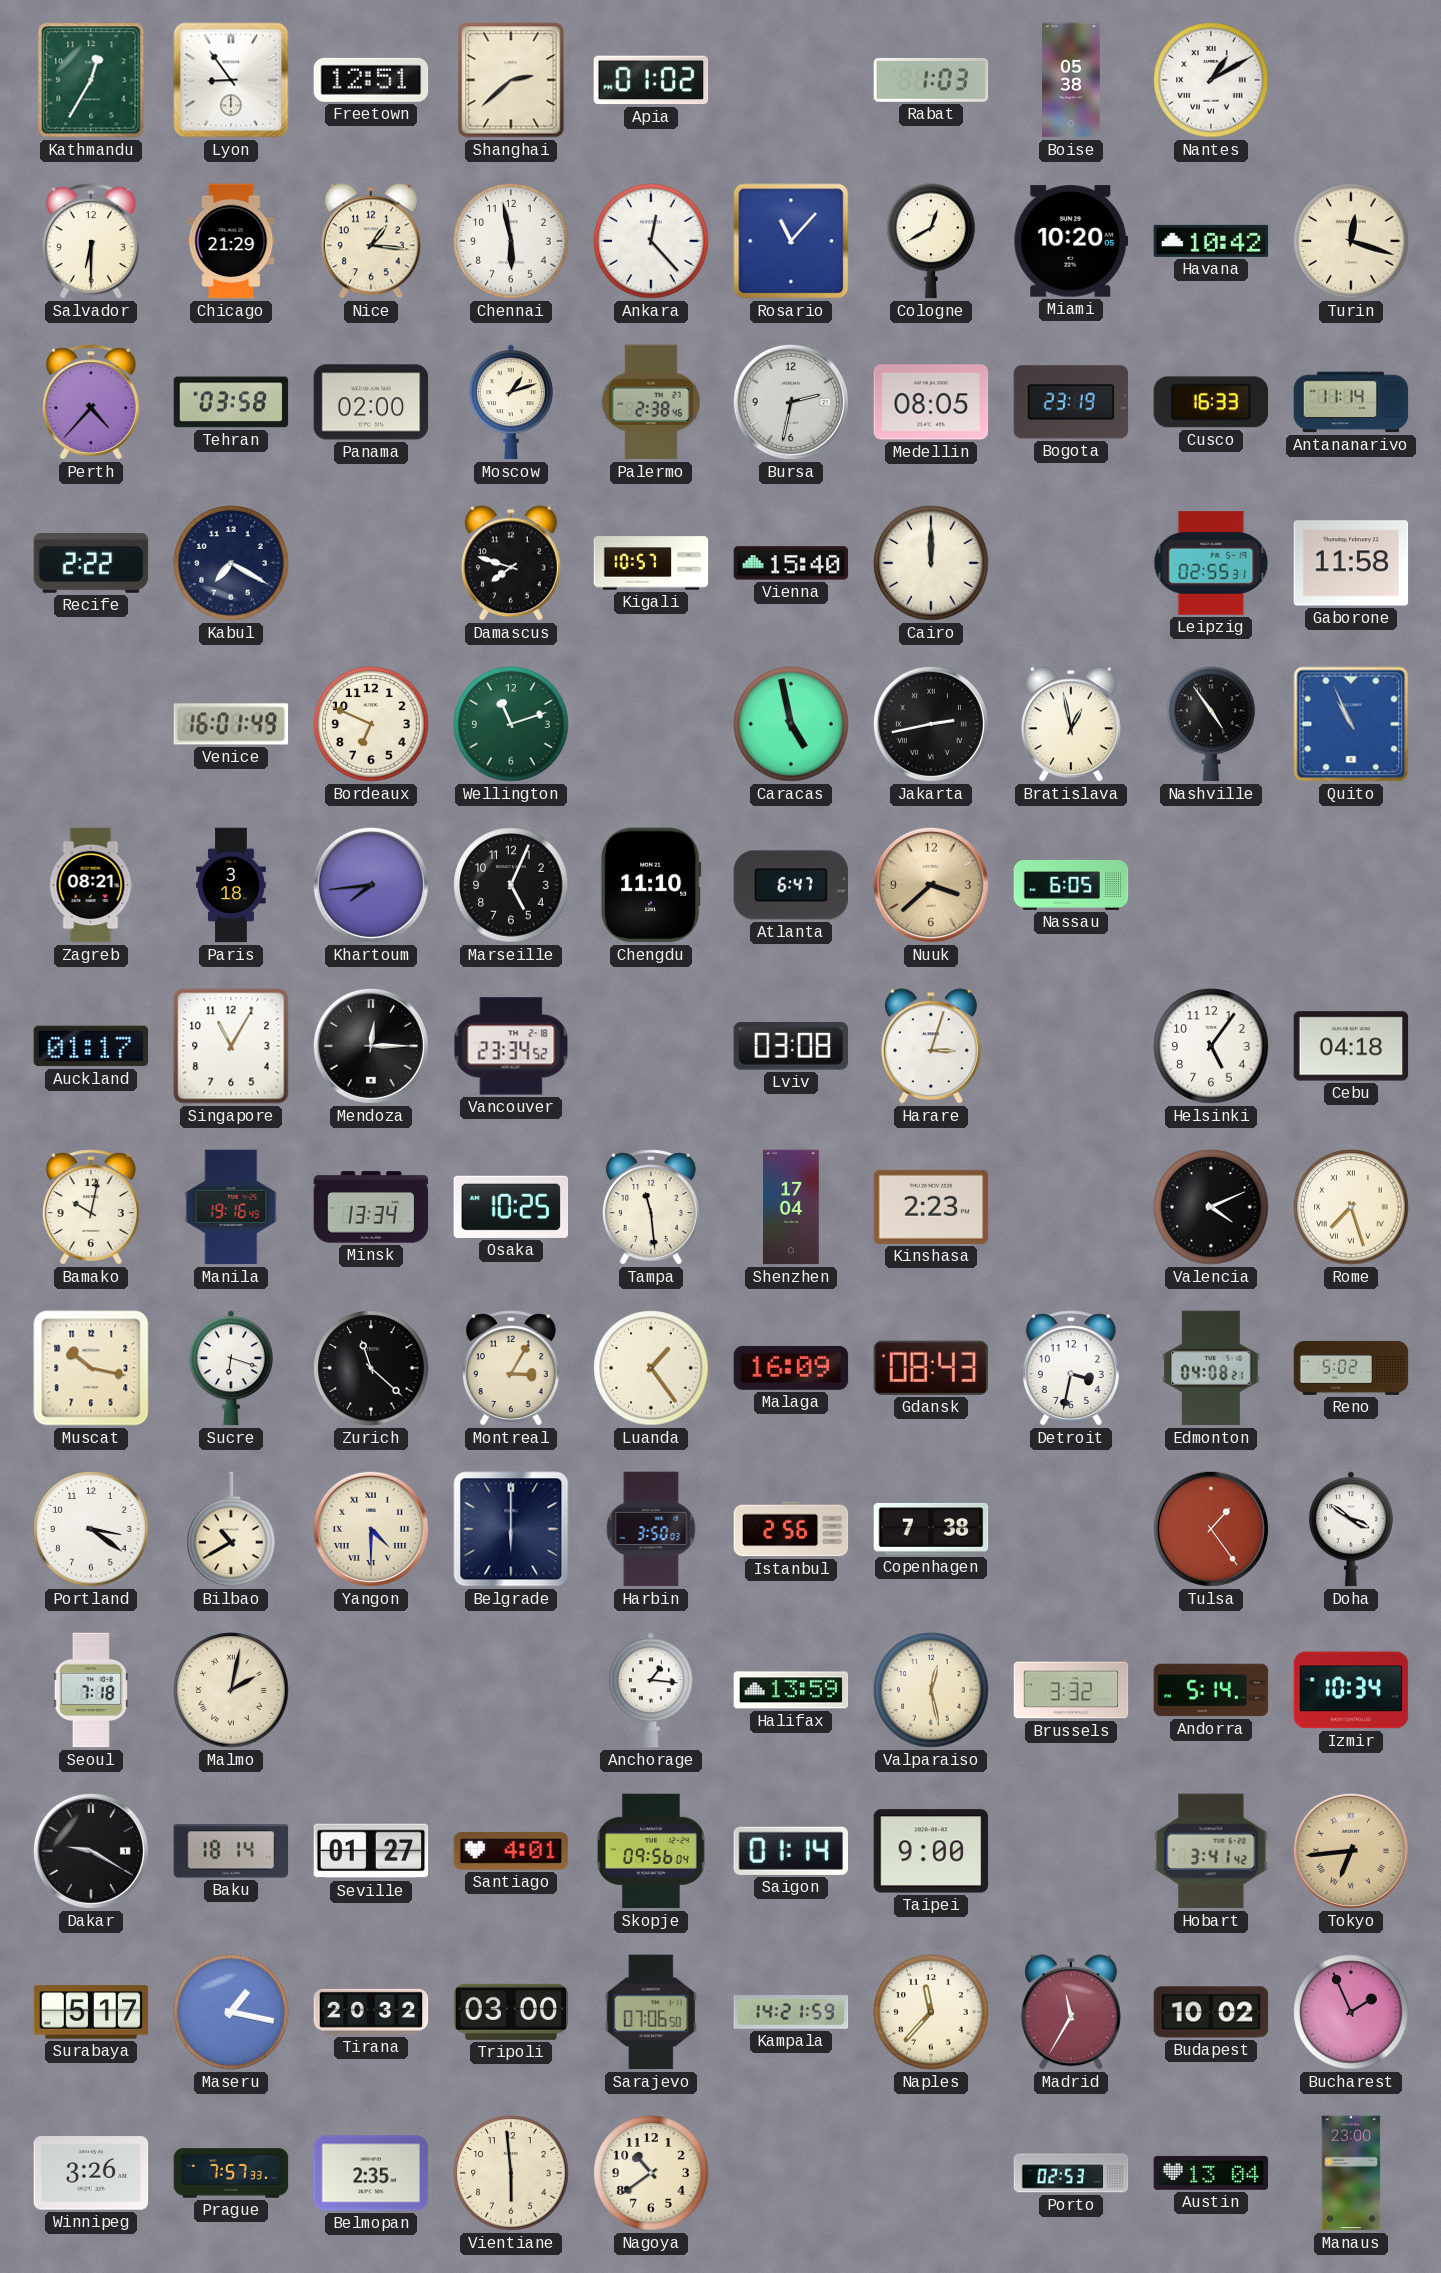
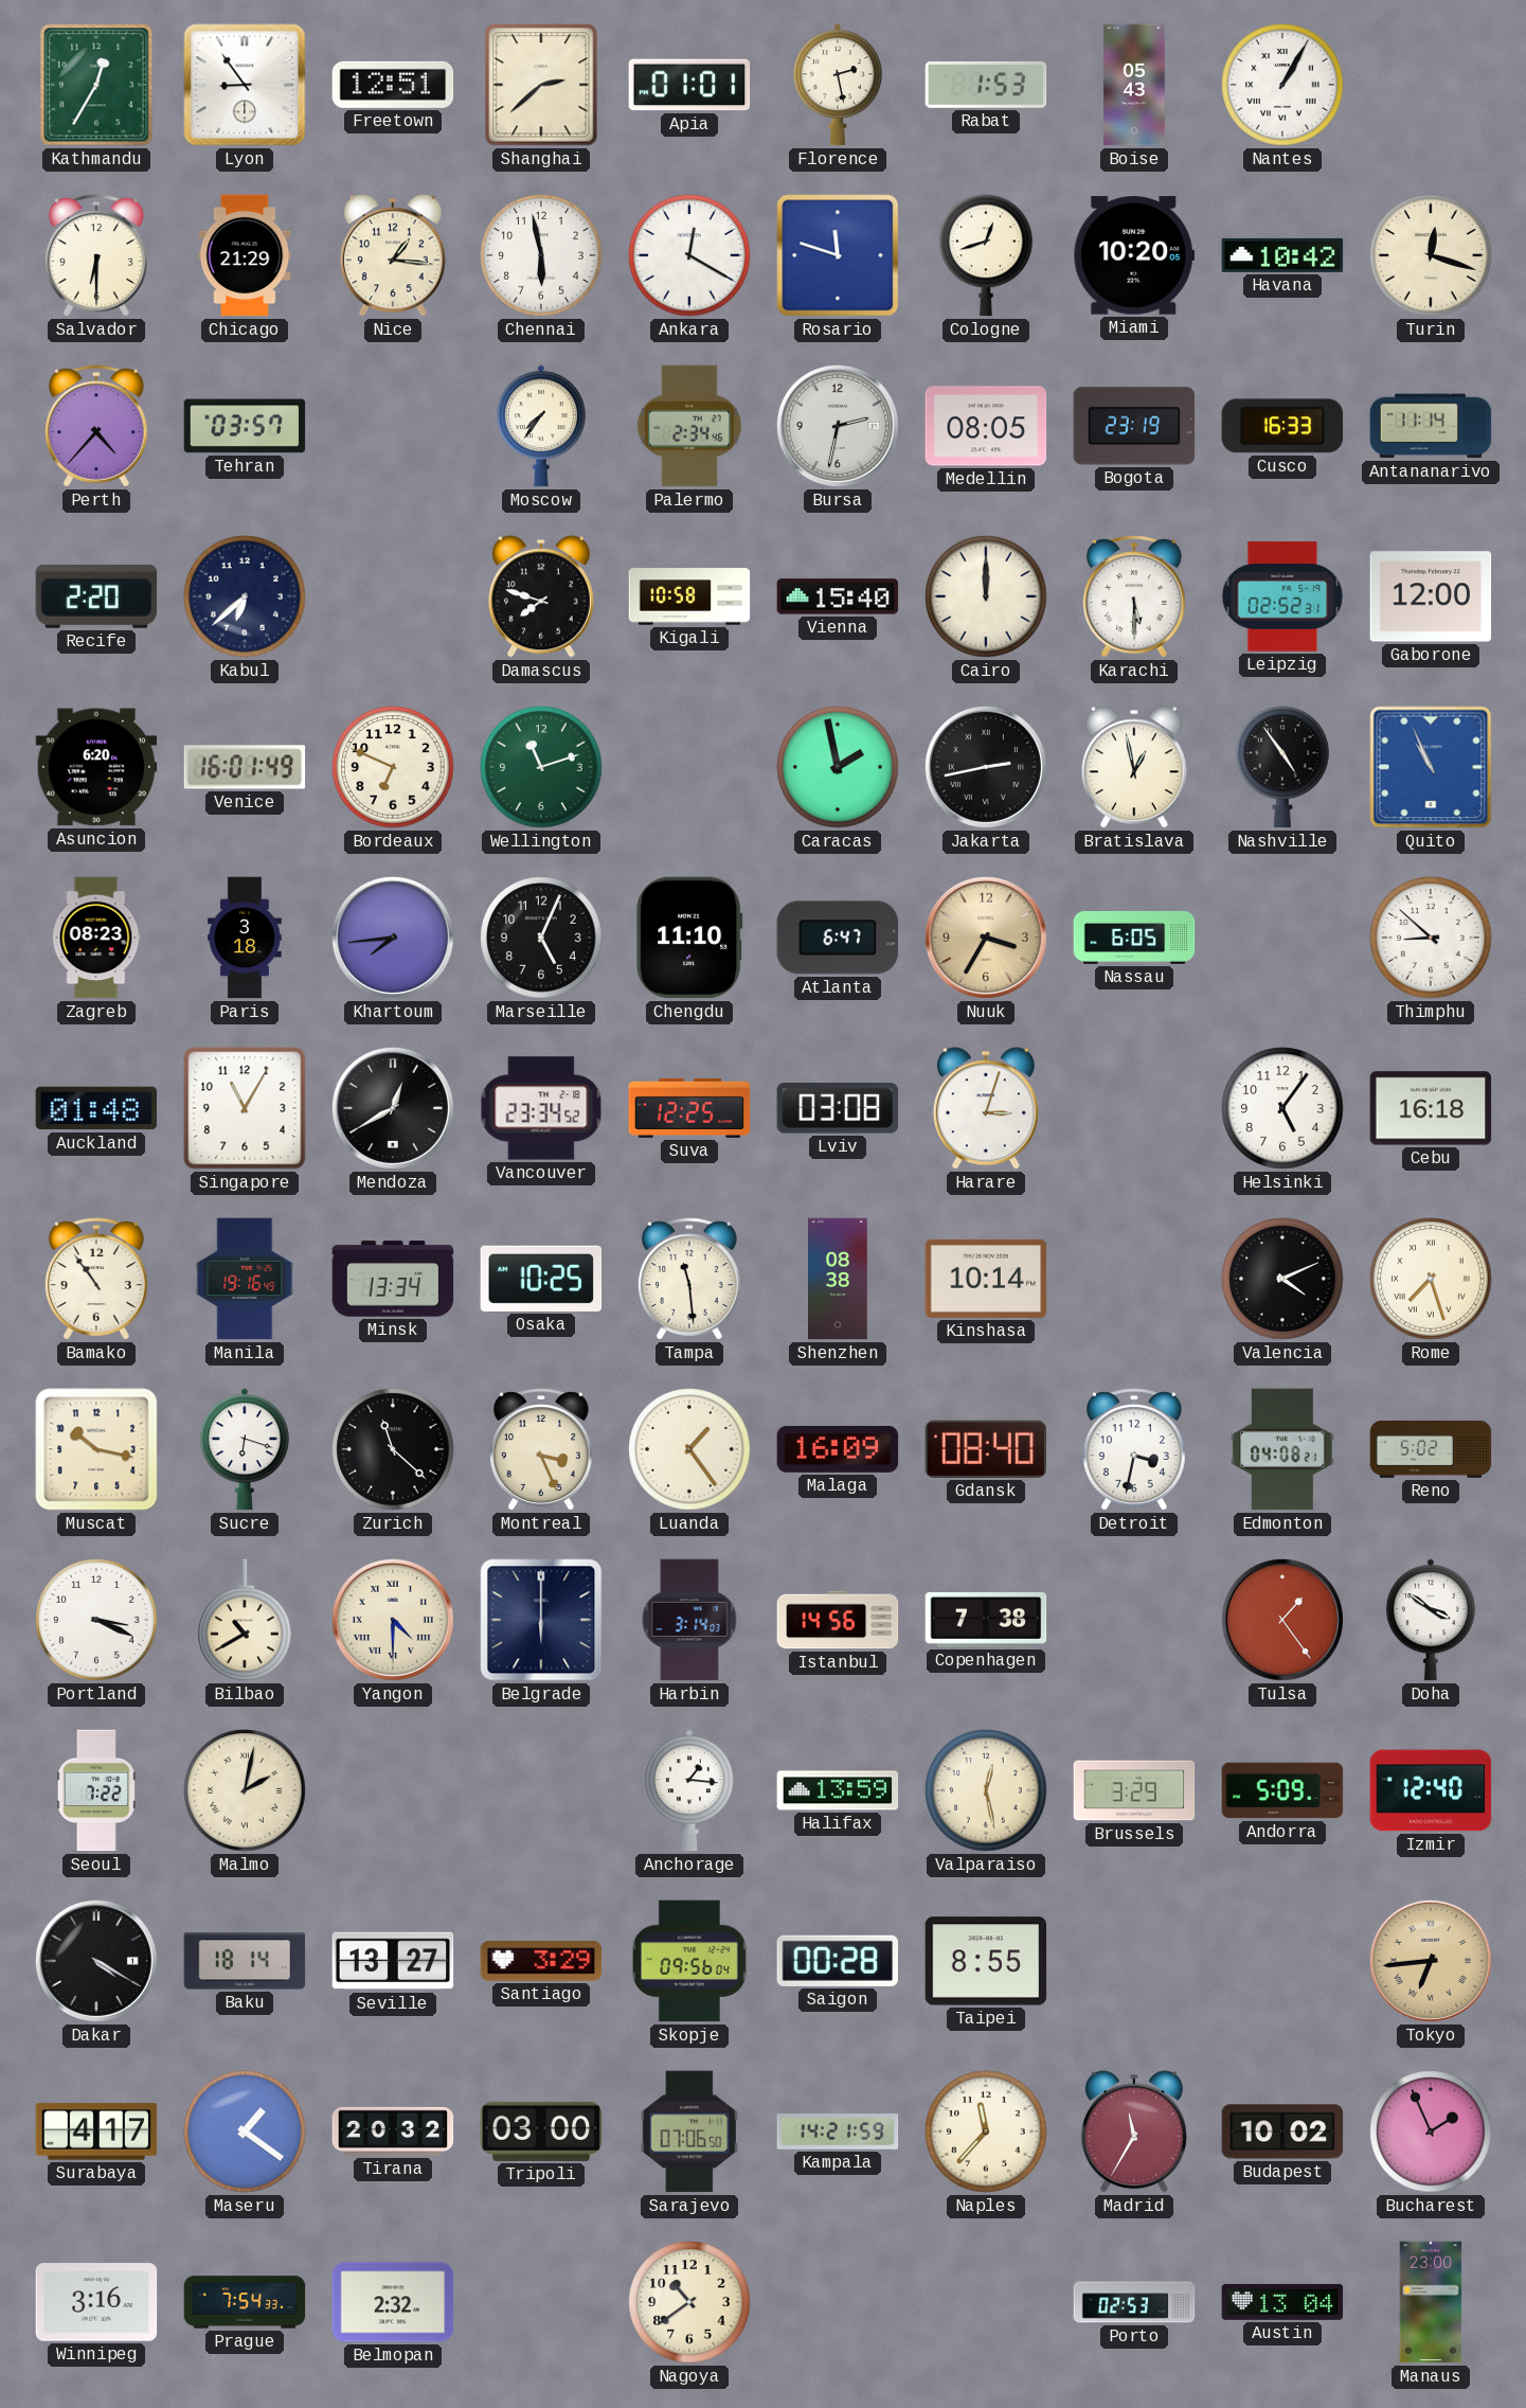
Apia: 01:02 -> 01:01 (689, 85)
Florence: none -> 2:28 (838, 85)
Rabat: 1:03 -> 1:53 (986, 85)
Boise: 05:38 -> 05:43 (1135, 85)
Nantes: 1:10 -> 1:05 (1282, 85)
Ankara: 12:23 -> 12:20 (689, 255)
Rosario: 11:07 -> 11:48 (838, 255)
Cologne: 12:40 -> 12:42 (986, 255)
Tehran: 03:58 -> 03:57 (245, 426)
Panama: 02:00 -> none (371, 402)
Moscow: 1:12 -> 7:36 (541, 426)
Palermo: 2:38 -> 2:34 (689, 426)
Recife: 2:22 -> 2:20 (96, 597)
Kabul: 7:20 -> 6:38 (245, 596)
Kigali: 10:57 -> 10:58 (689, 596)
Karachi: none -> 5:30 (1134, 596)
Leipzig: 02:55 -> 02:52 (1282, 596)
Gaborone: 11:58 -> 12:00 (1431, 596)
Asuncion: none -> 6:20 (96, 767)
Caracas: 4:58 -> 1:58 (838, 767)
Zagreb: 08:21 -> 08:23 (96, 938)
Nuuk: 3:38 -> 3:35 (986, 938)
Thimphu: none -> 8:52 (1431, 938)
Auckland: 01:17 -> 01:48 (96, 1108)
Mendoza: 12:15 -> 12:40 (393, 1108)
Suva: none -> 12:25 (689, 1108)
Cebu: 04:18 -> 16:18 (1431, 1108)
Bamako: 10:02 -> 10:54 (96, 1279)
Shenzhen: 17:04 -> 08:38 (838, 1279)
Kinshasa: 2:23 -> 10:14 (986, 1279)
Montreal: 3:05 -> 3:26 (541, 1449)
Gdansk: 08:43 -> 08:40 (986, 1449)
Portland: 3:21 -> 3:19 (96, 1620)
Harbin: 3:50 -> 3:14 (689, 1620)
Istanbul: 2:56 -> 14:56 (838, 1620)
Seoul: 7:18 -> 7:22 (96, 1790)
Brussels: 3:32 -> 3:29 (1134, 1790)
Andorra: 5:14 -> 5:09 (1282, 1790)
Izmir: 10:34 -> 12:40 (1431, 1790)
Dakar: 9:20 -> 4:20 (96, 1961)
Seville: 01:27 -> 13:27 (393, 1961)
Santiago: 4:01 -> 3:29 (541, 1961)
Saigon: 01:14 -> 00:28 (838, 1961)
Taipei: 9:00 -> 8:55 (986, 1961)
Hobart: 3:41 -> none (1211, 1851)
Surabaya: 5:17 -> 4:17 (96, 2131)
Maseru: 1:17 -> 1:21 (245, 2131)
Winnipeg: 3:26 -> 3:16 (96, 2302)
Prague: 7:57 -> 7:54 (245, 2302)
Belmopan: 2:35 -> 2:32 (393, 2302)
Vientiane: 5:59 -> none (511, 2173)
